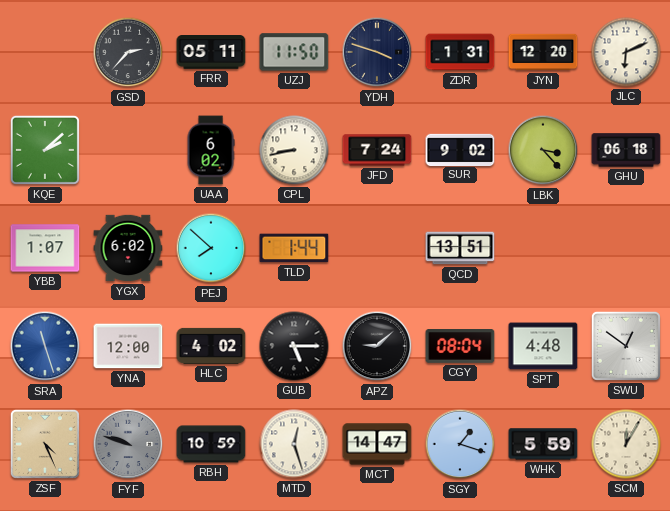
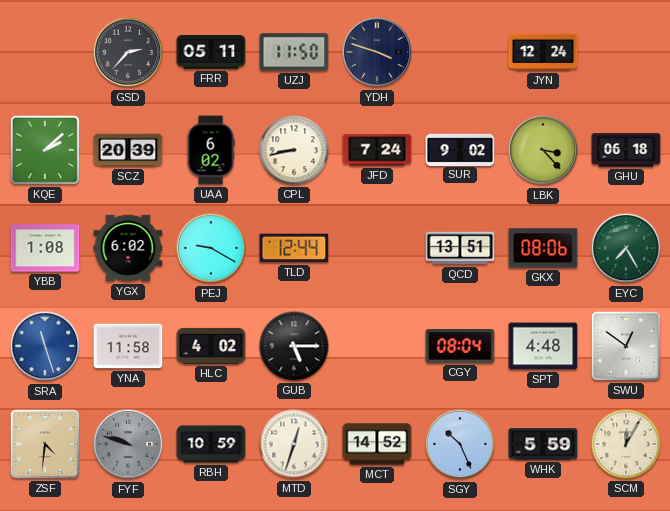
ZDR: 1:31 -> none (460, 52)
JYN: 12:20 -> 12:24 (543, 52)
JLC: 6:11 -> none (626, 52)
SCZ: none -> 20:39 (128, 150)
YBB: 1:07 -> 1:08 (45, 248)
PEJ: 7:52 -> 9:20 (211, 248)
TLD: 1:44 -> 12:44 (294, 248)
GKX: none -> 08:06 (543, 248)
EYC: none -> 7:25 (626, 248)
YNA: 12:00 -> 11:58 (128, 346)
APZ: 9:08 -> none (377, 346)
ZSF: 4:26 -> 4:31 (45, 444)
MTD: 12:27 -> 12:33 (294, 444)
MCT: 14:47 -> 14:52 (377, 444)
SGY: 1:18 -> 10:26 (460, 444)
